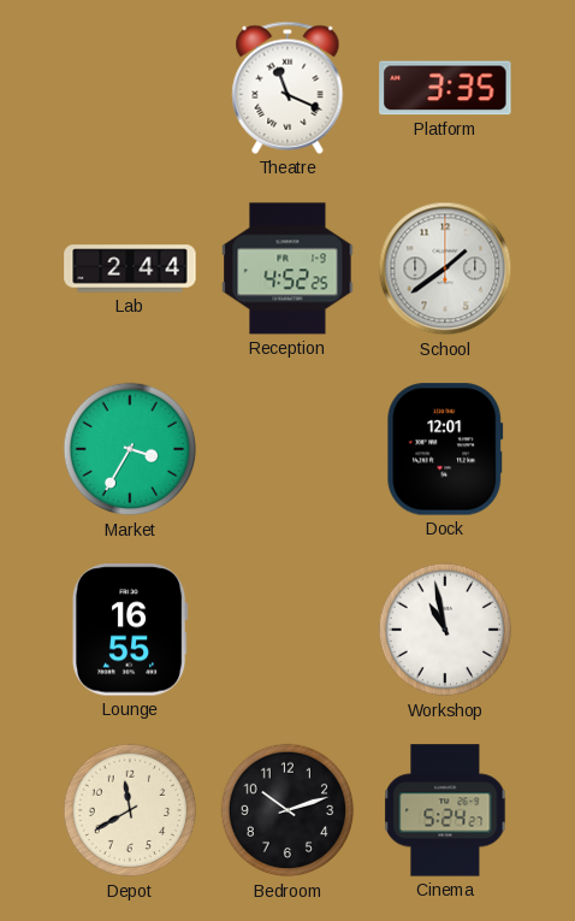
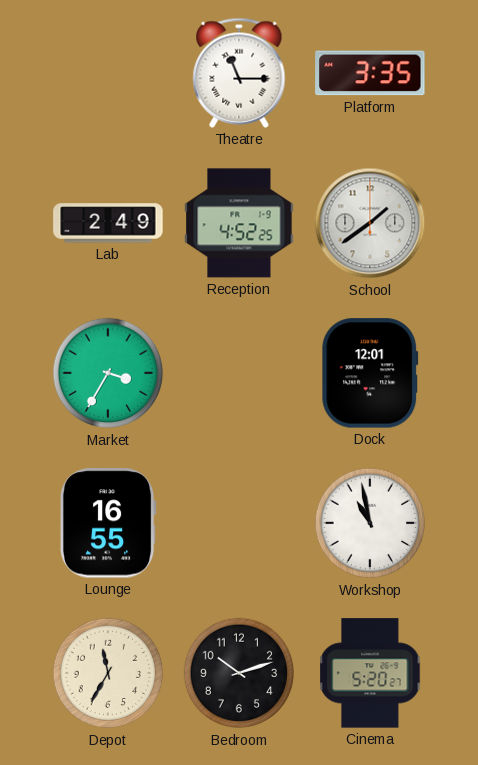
Theatre: 11:19 -> 11:15 (239, 73)
Lab: 2:44 -> 2:49 (108, 223)
Depot: 11:40 -> 11:35 (108, 673)
Cinema: 5:24 -> 5:20 (370, 673)
